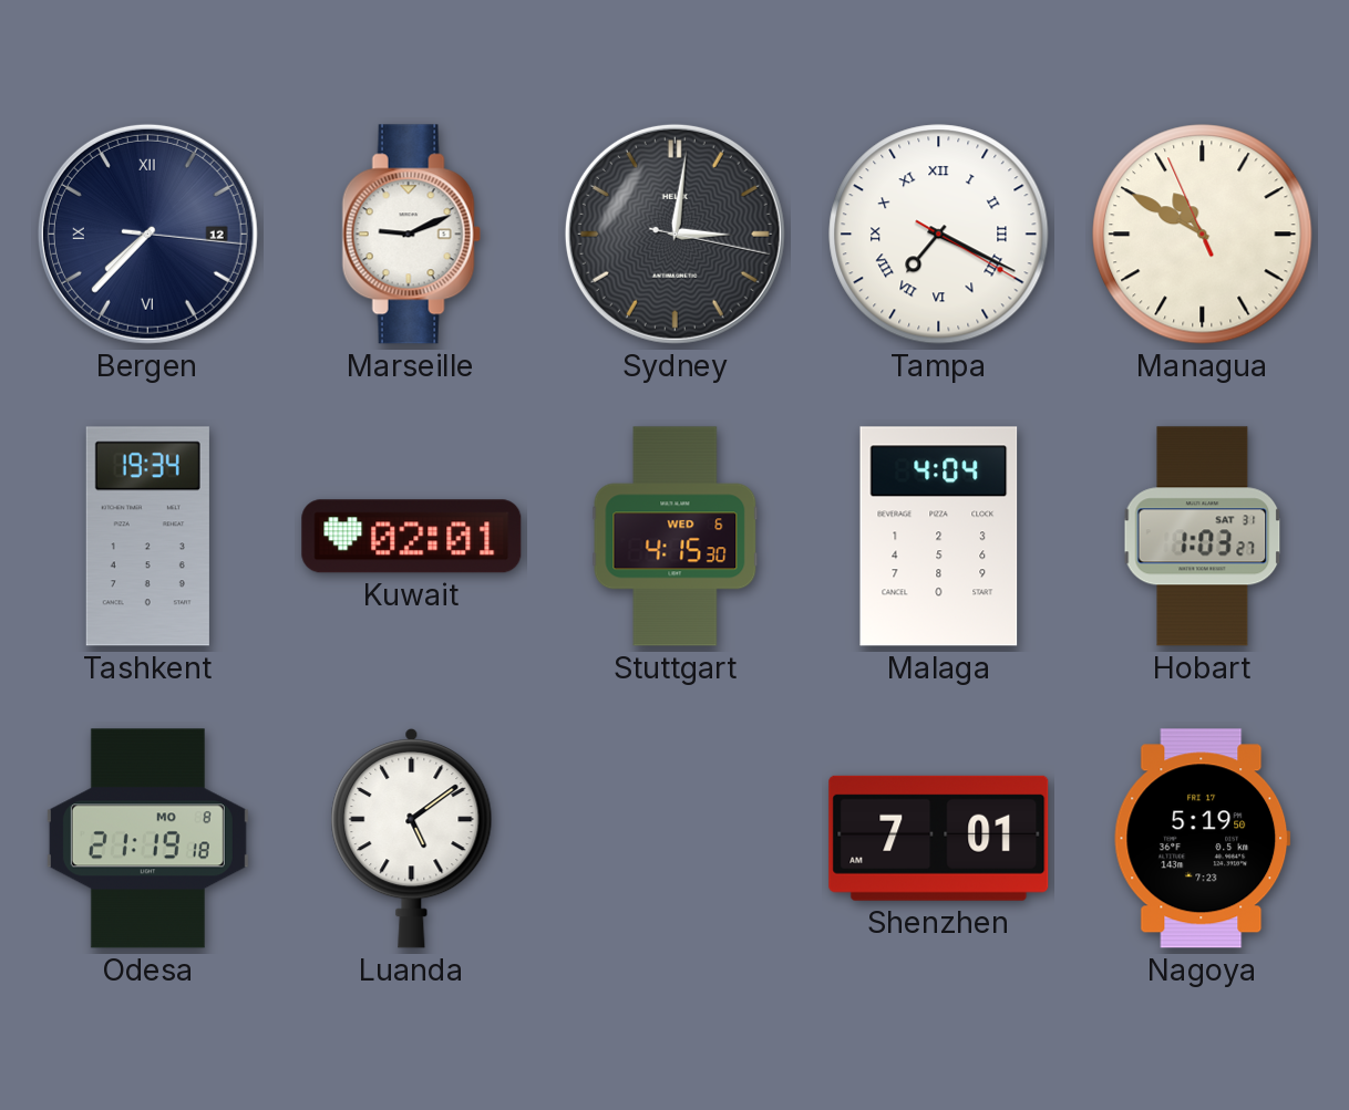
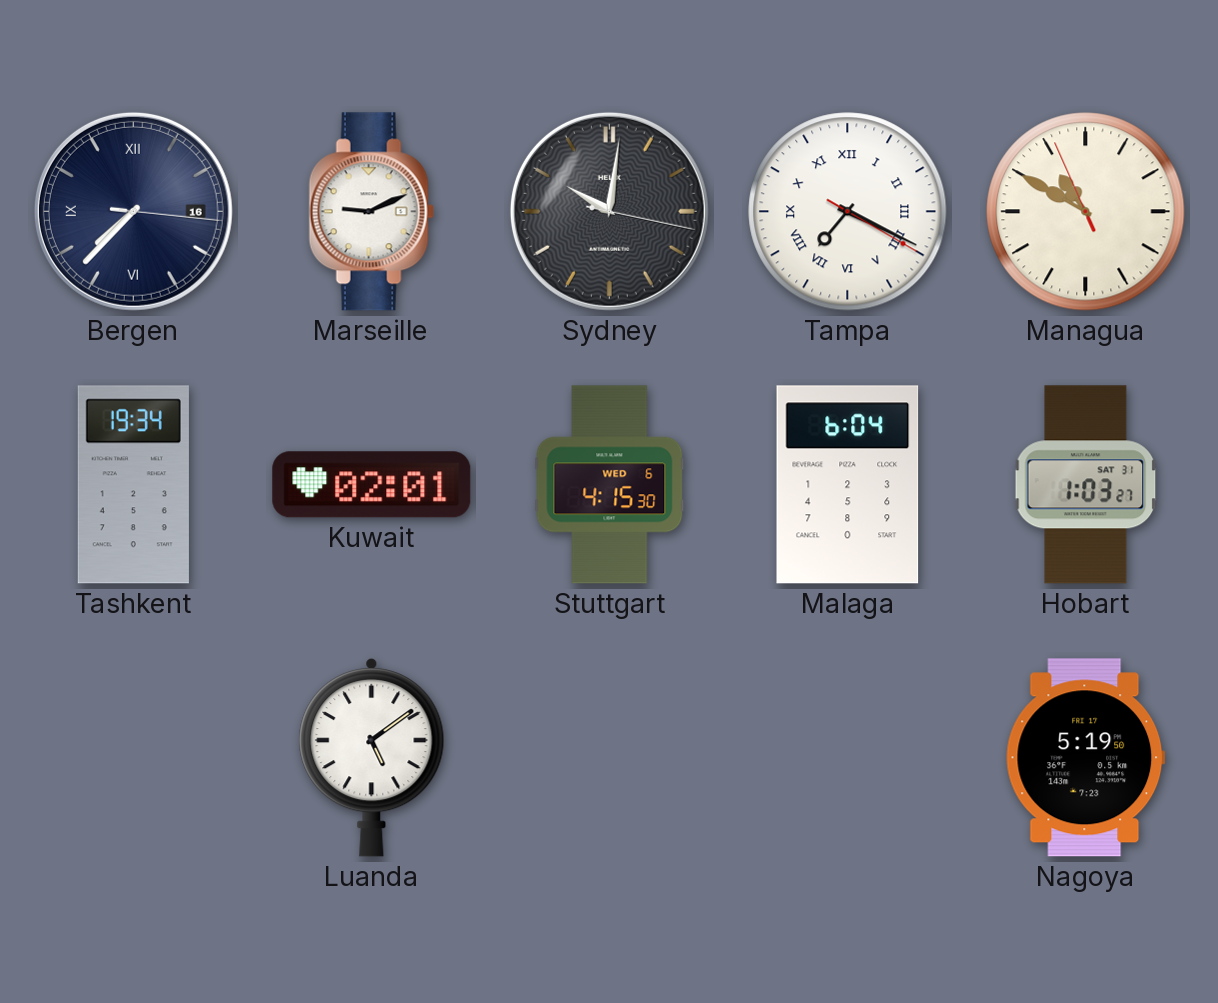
Bergen date: 12 -> 16 (133, 211)
Sydney: 3:01 -> 10:01 (609, 211)
Malaga: 4:04 -> 6:04 (848, 485)
Odesa: 21:19 -> none (147, 839)
Shenzhen: 7:01 -> none (939, 838)
